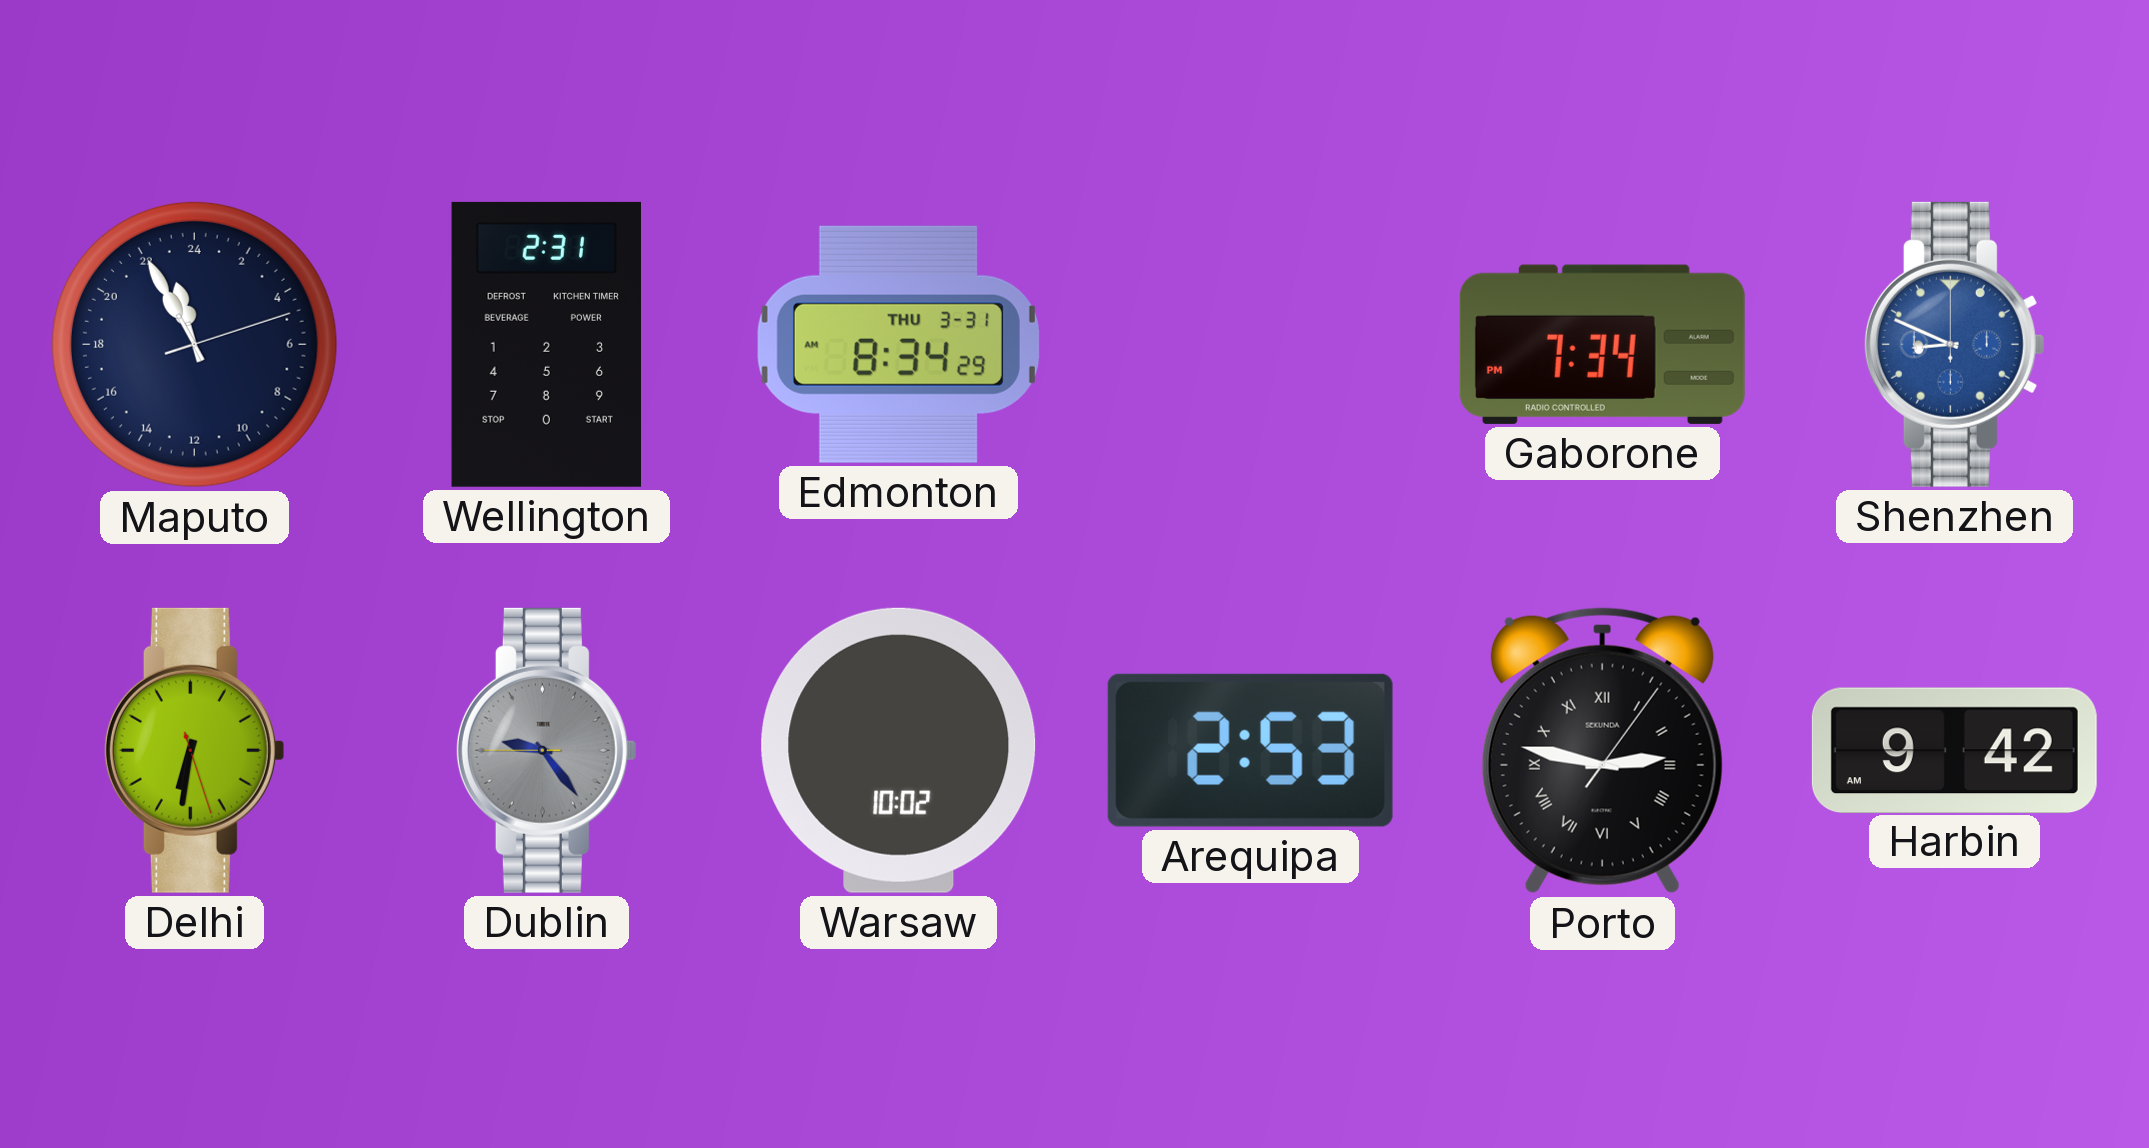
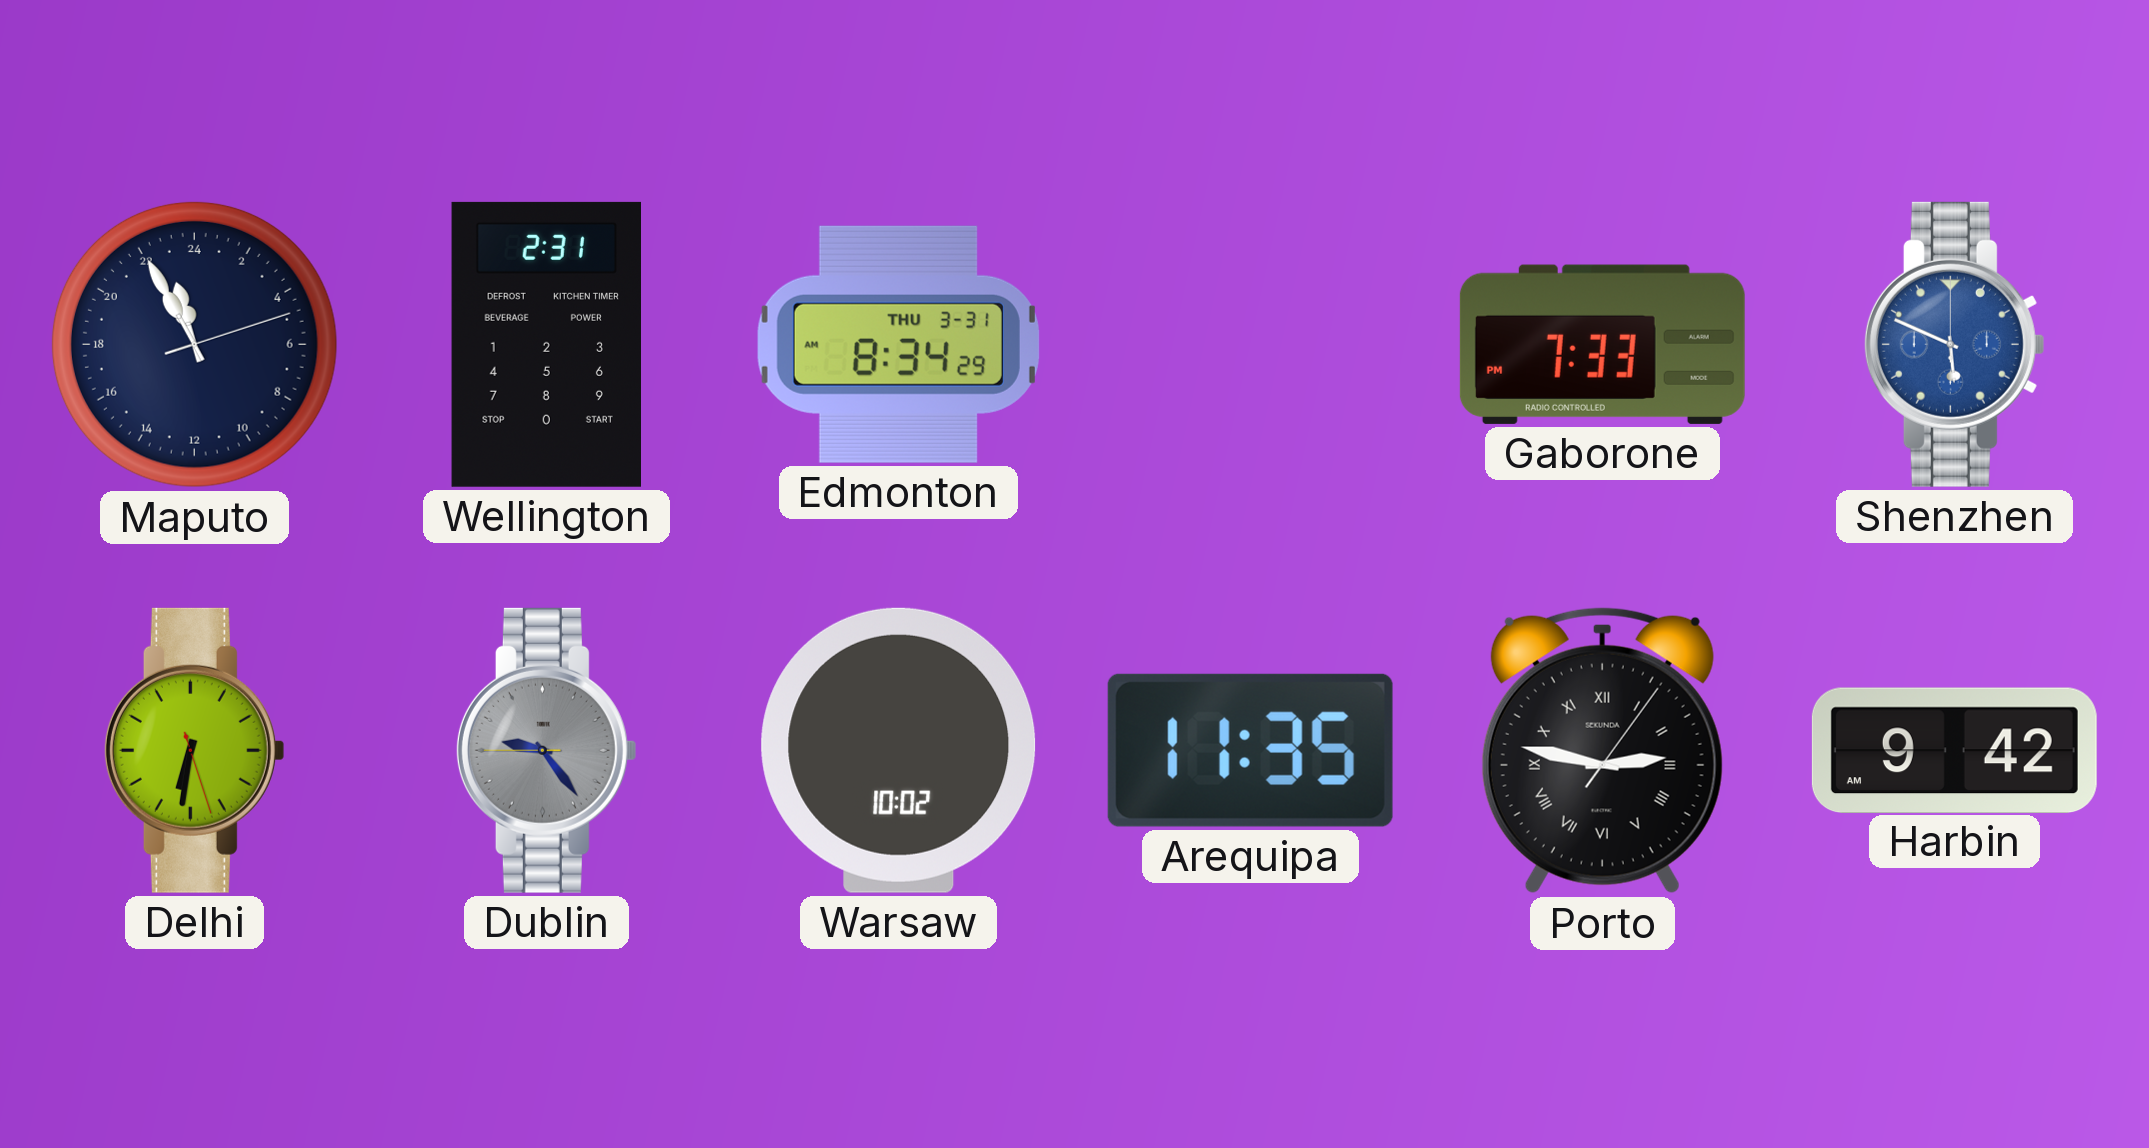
Gaborone: 7:34 -> 7:33 (1602, 344)
Shenzhen: 8:49 -> 5:49 (1954, 344)
Arequipa: 2:53 -> 11:35 (1250, 750)
